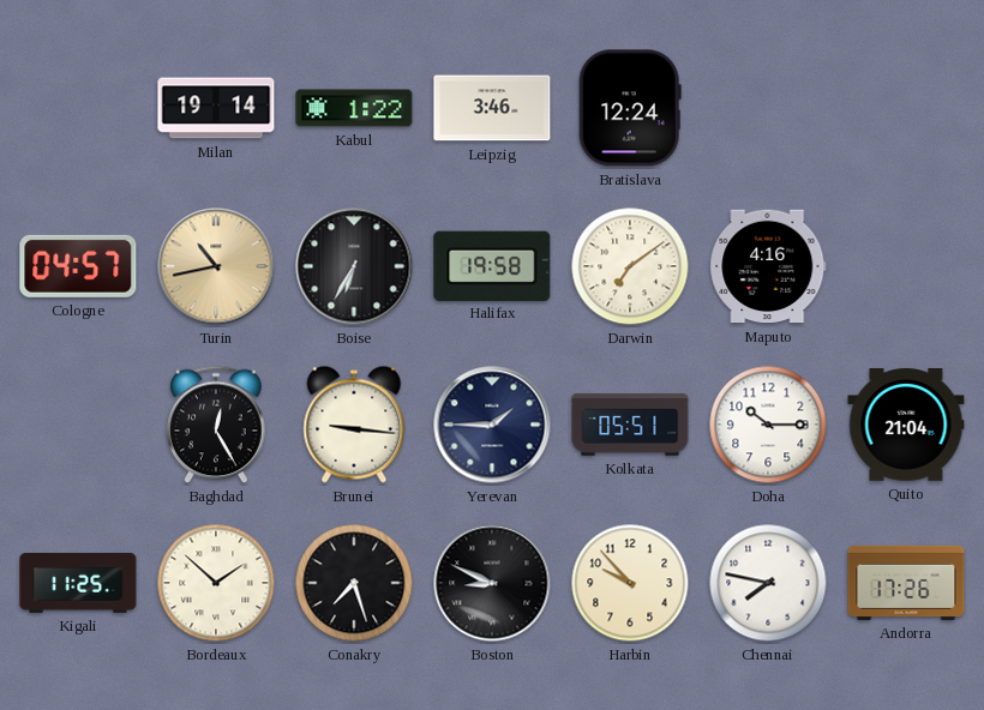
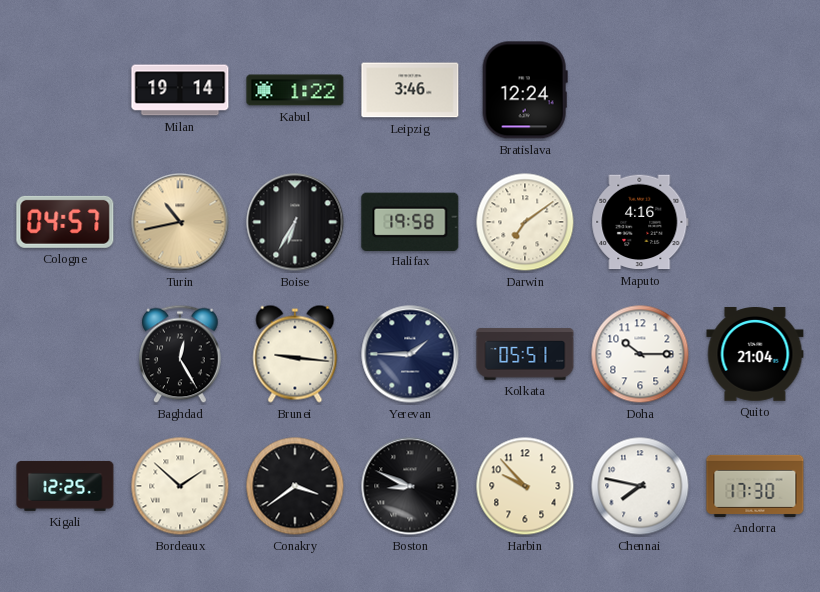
Kigali: 11:25 -> 12:25 (65, 486)
Conakry: 7:27 -> 3:39 (295, 486)
Andorra: 17:26 -> 17:30 (755, 486)
